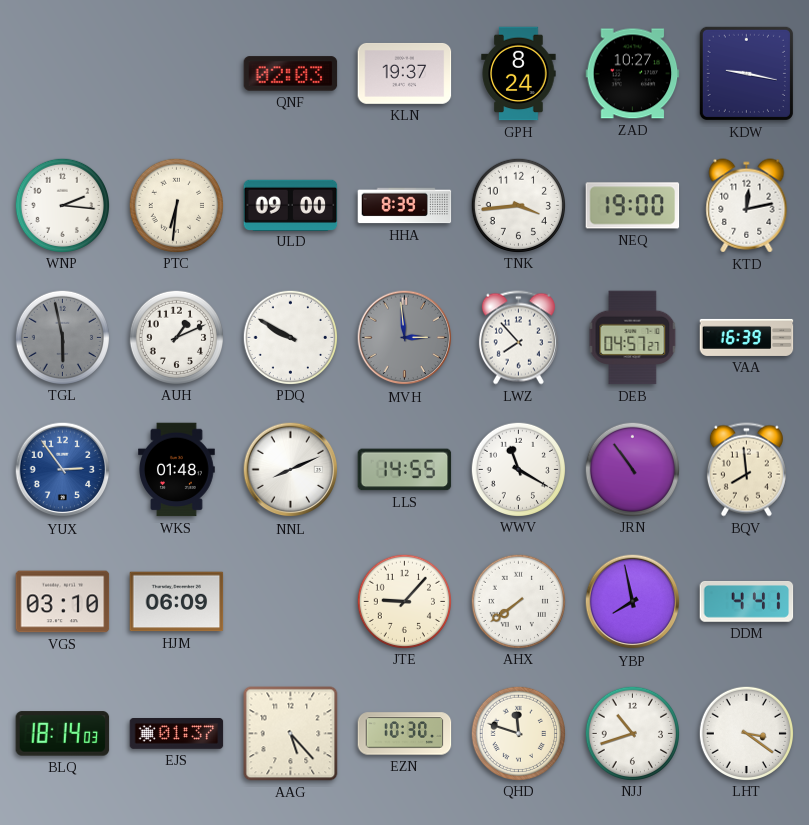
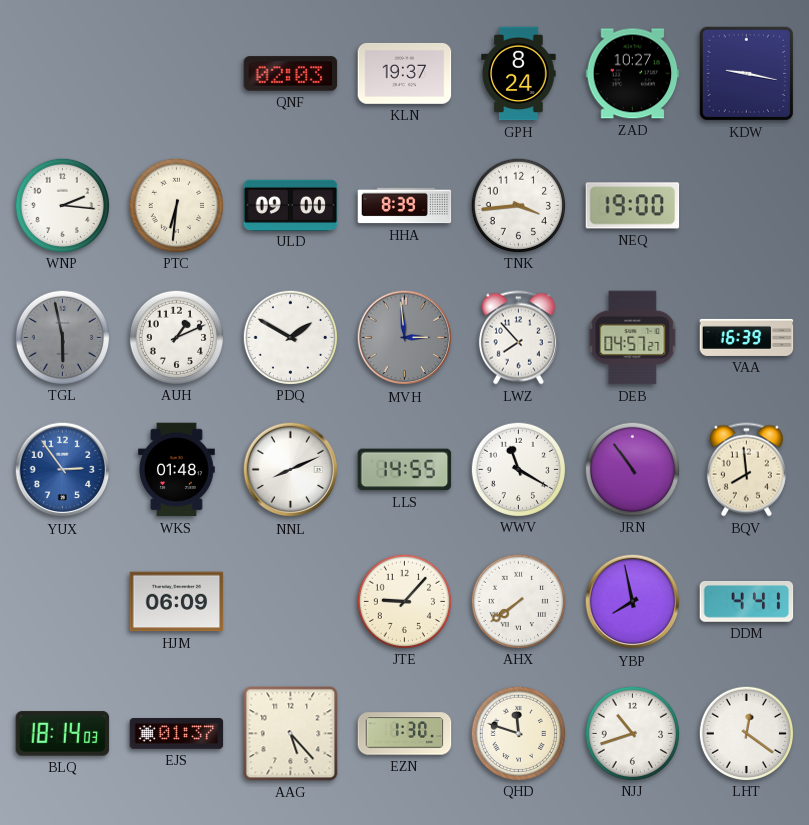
KTD: 12:13 -> none (747, 206)
PDQ: 9:50 -> 1:50 (290, 337)
VGS: 03:10 -> none (63, 602)
EZN: 10:30 -> 1:30 (405, 734)
LHT: 3:21 -> 12:21 (746, 733)
